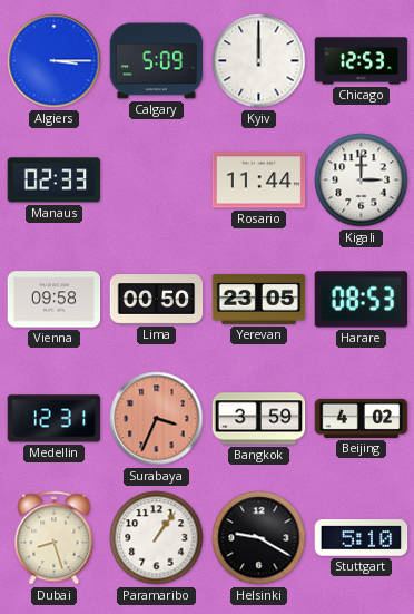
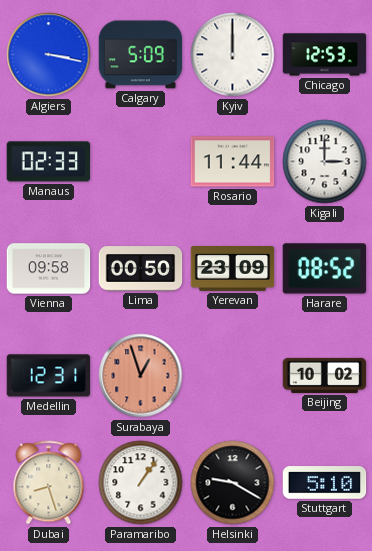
Algiers: 3:15 -> 3:17 (49, 55)
Yerevan: 23:05 -> 23:09 (233, 268)
Harare: 08:53 -> 08:52 (325, 269)
Surabaya: 3:34 -> 12:57 (141, 376)
Bangkok: 3:59 -> none (259, 419)
Beijing: 4:02 -> 10:02 (325, 375)
